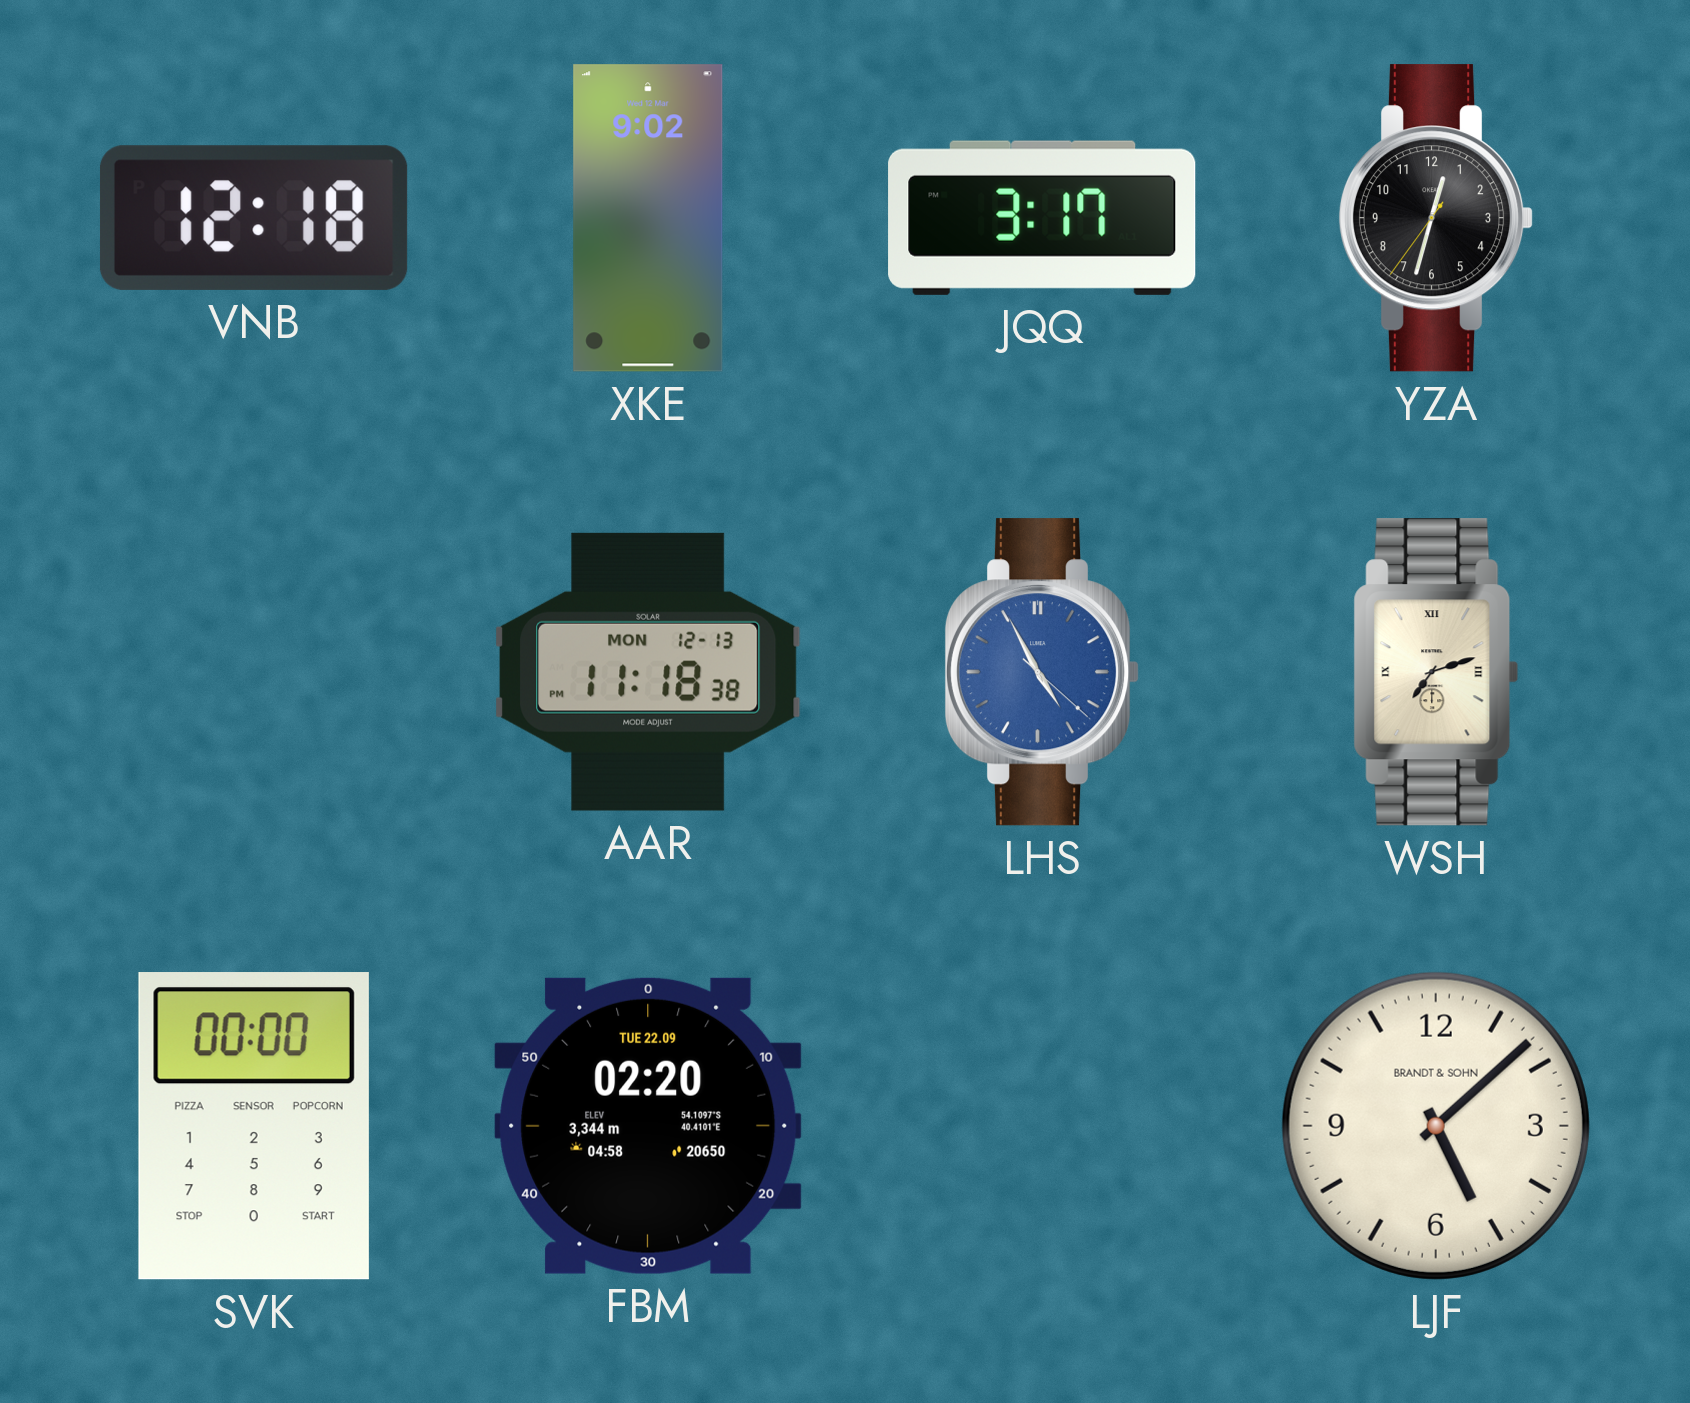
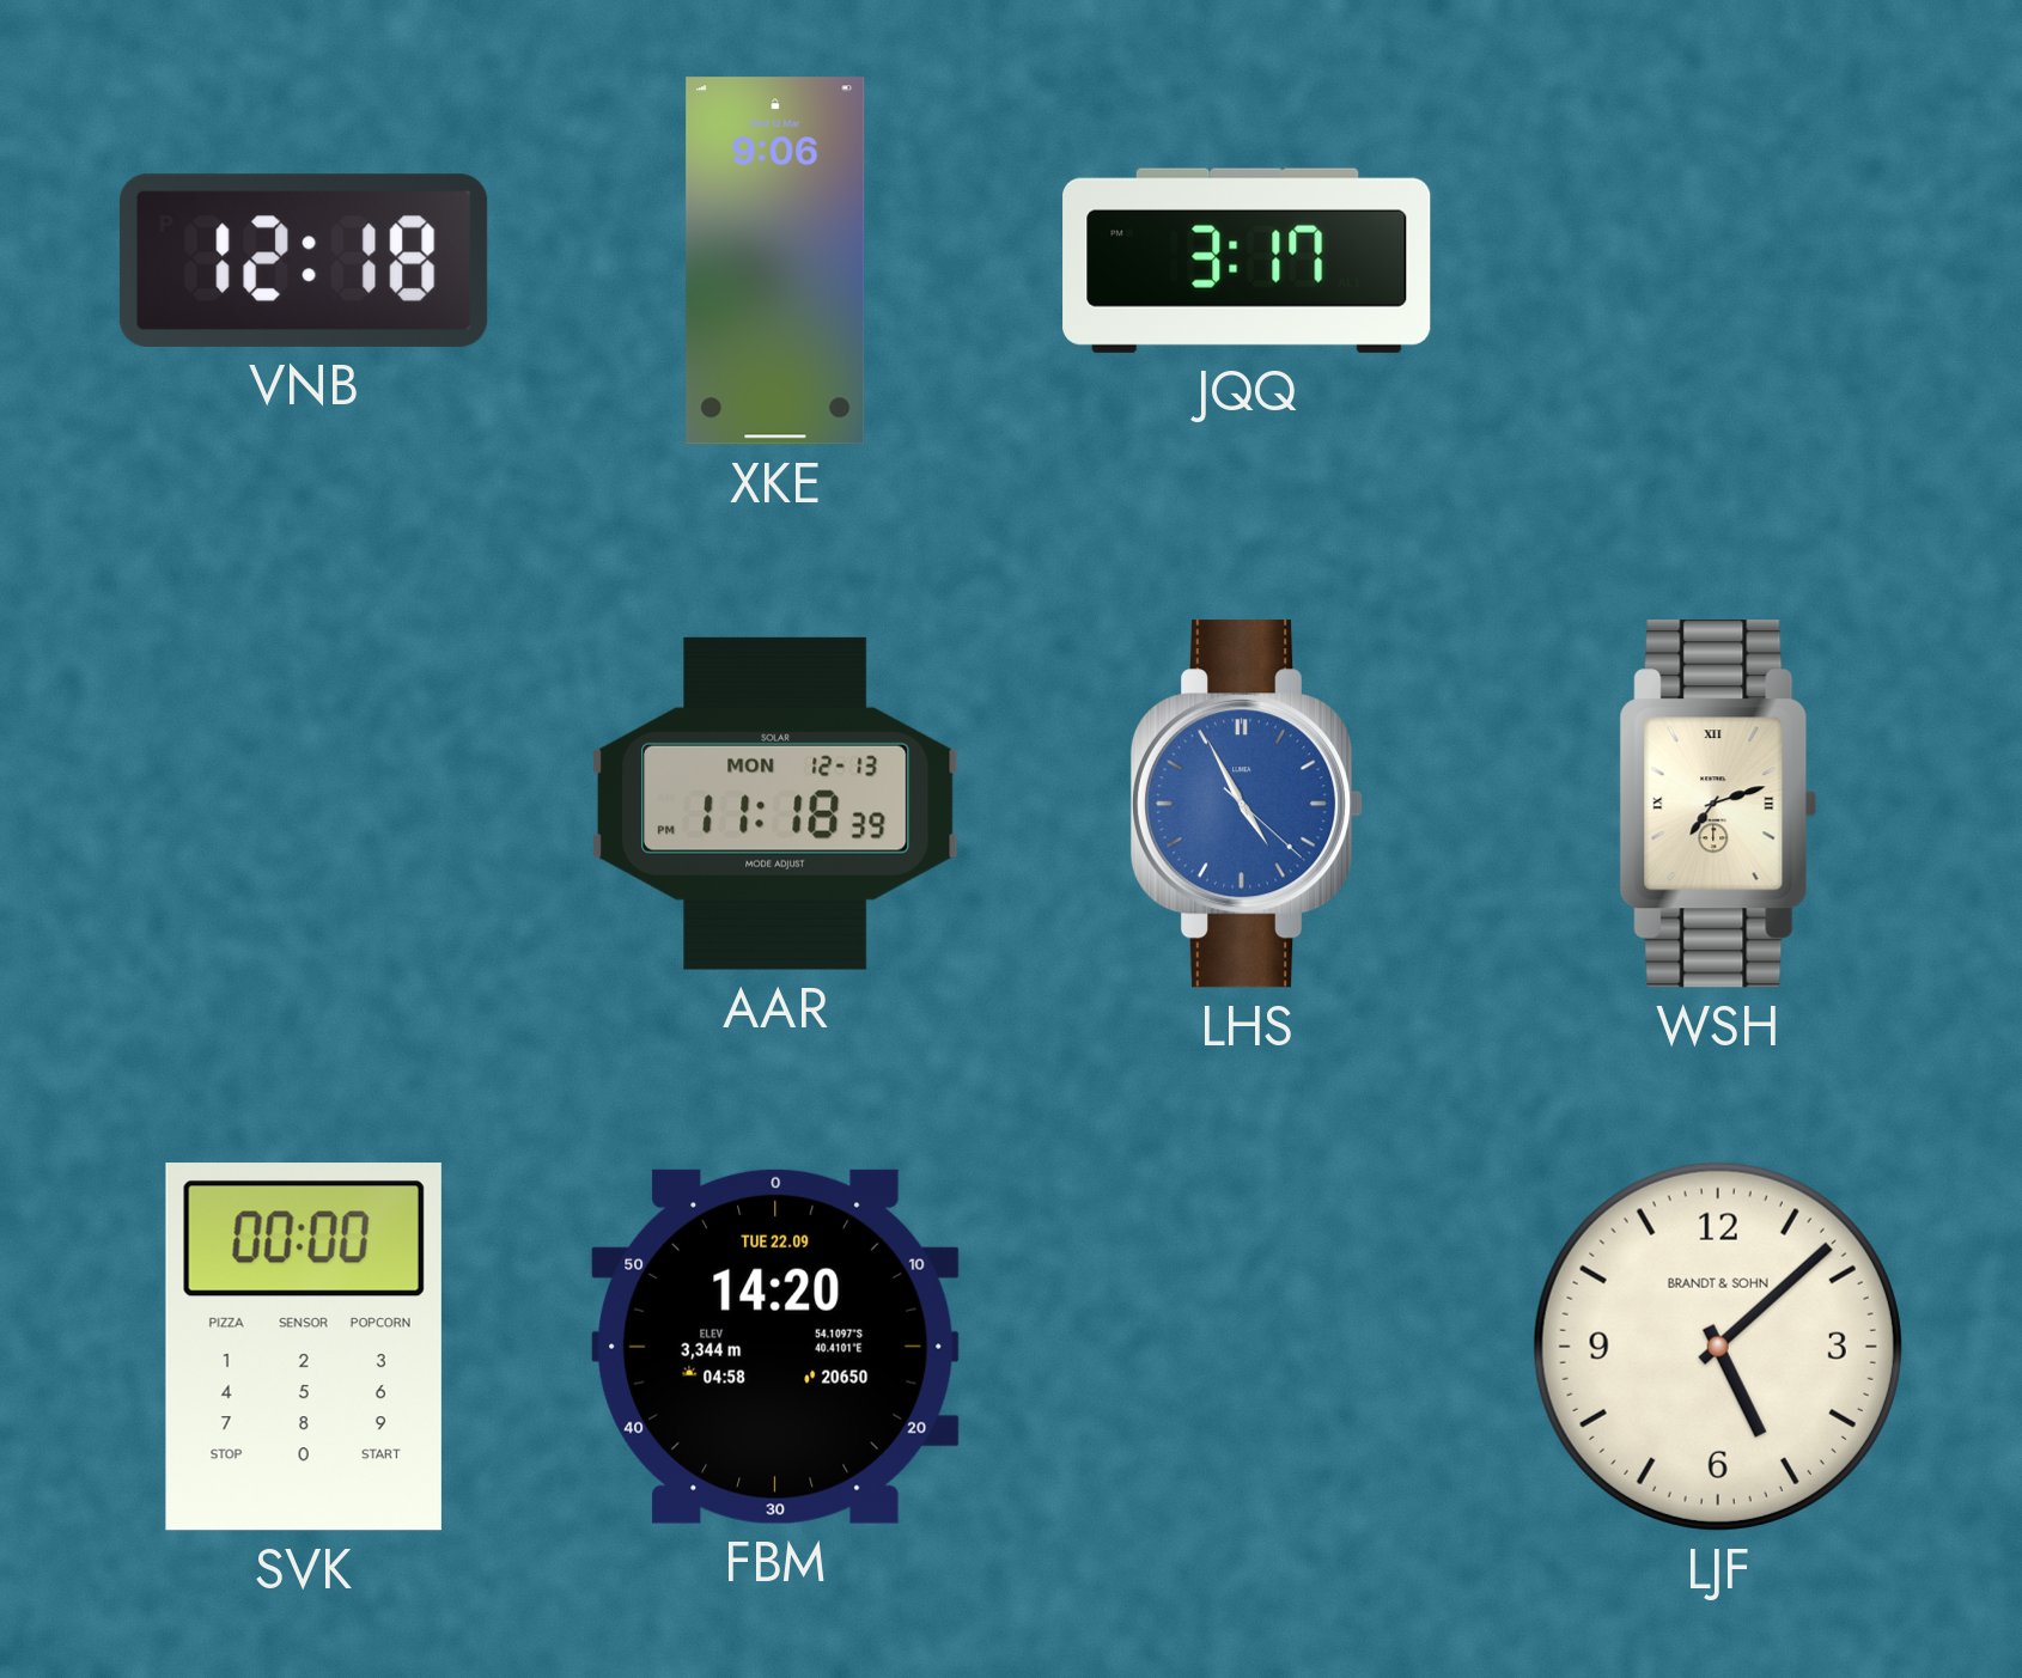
XKE: 9:02 -> 9:06 (775, 261)
YZA: 12:32 -> none (1436, 218)
AAR: 11:18:38 PM -> 11:18:39 PM (775, 804)
FBM: 02:20 -> 14:20 (775, 1347)
